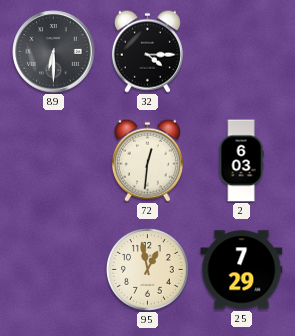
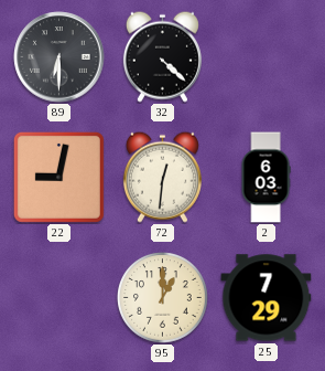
32: 4:15 -> 4:22 (162, 56)
22: none -> 9:02 (58, 177)
95: 12:58 -> 1:00 (163, 298)
